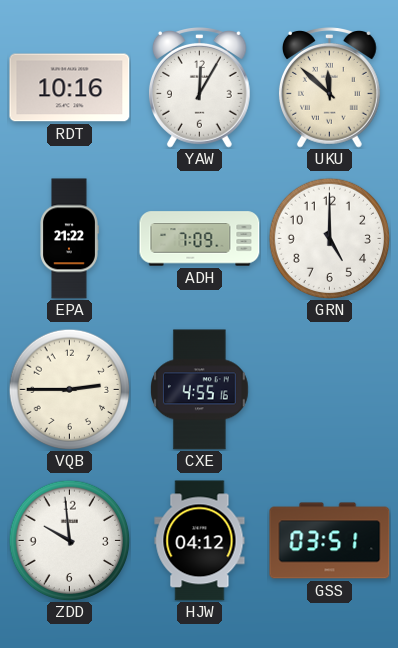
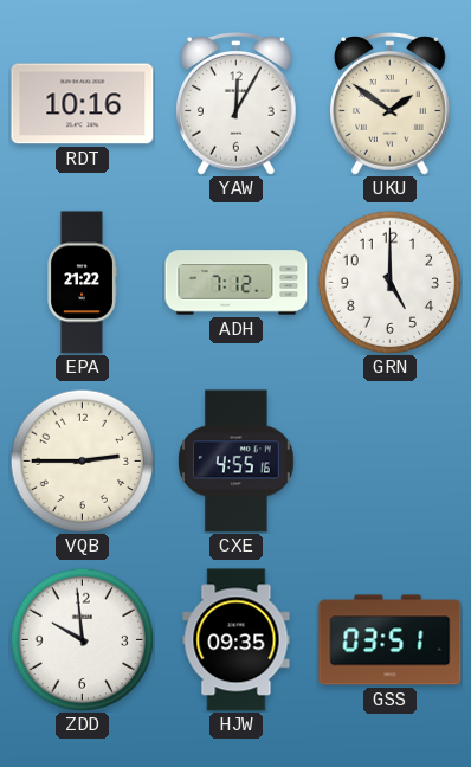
UKU: 11:52 -> 1:51 (389, 104)
ADH: 7:09 -> 7:12 (237, 283)
HJW: 04:12 -> 09:35 (237, 640)
